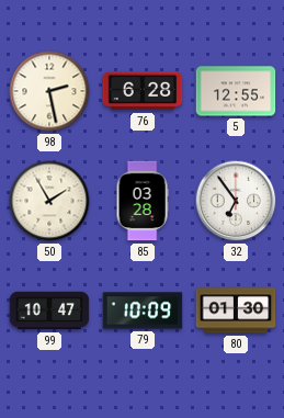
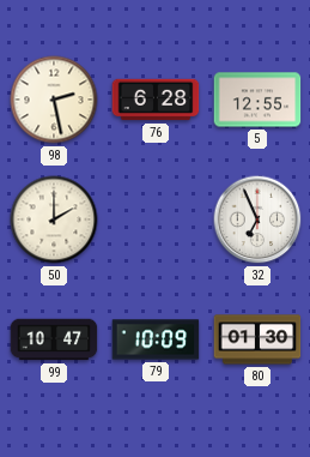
50: 1:55 -> 2:00 (54, 220)
85: 03:28 -> none (143, 201)
32: 6:54 -> 6:56 (257, 220)
